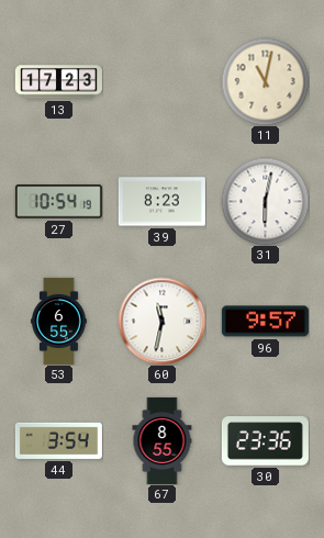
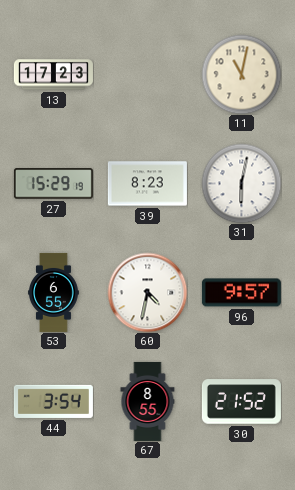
27: 10:54 -> 15:29 (53, 184)
60: 11:32 -> 4:32 (147, 292)
30: 23:36 -> 21:52 (241, 402)
